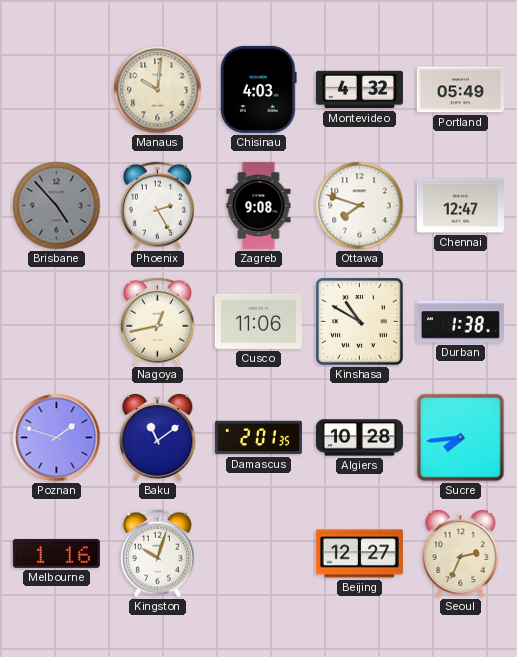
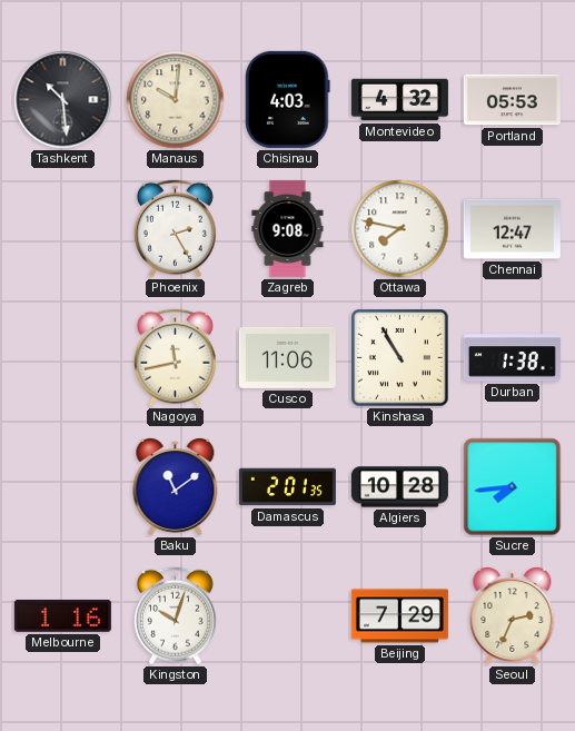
Tashkent: none -> 10:29 (63, 100)
Portland: 05:49 -> 05:53 (512, 100)
Brisbane: 4:53 -> none (57, 206)
Ottawa: 7:48 -> 7:47 (400, 229)
Nagoya: 12:43 -> 11:43 (175, 358)
Kinshasa: 10:50 -> 10:55 (400, 358)
Poznan: 1:48 -> none (57, 438)
Beijing: 12:27 -> 7:29 (399, 616)
